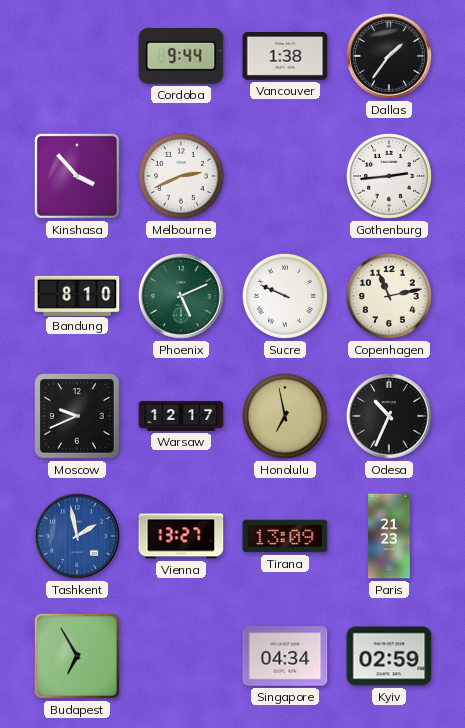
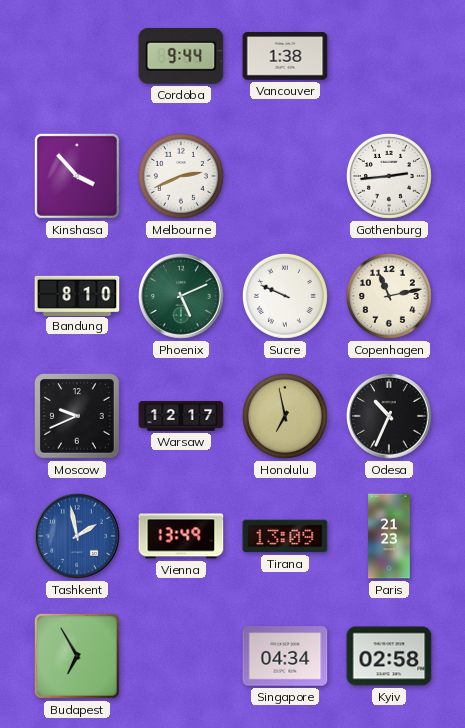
Dallas: 1:36 -> none (390, 57)
Vienna: 13:27 -> 13:49 (181, 536)
Kyiv: 02:59 -> 02:58 (389, 656)
